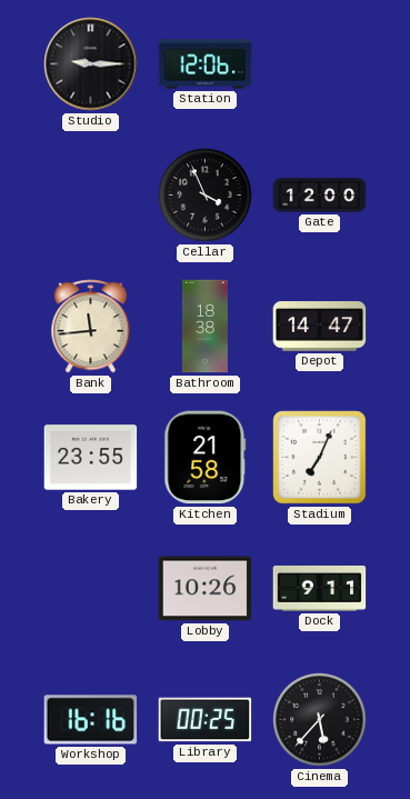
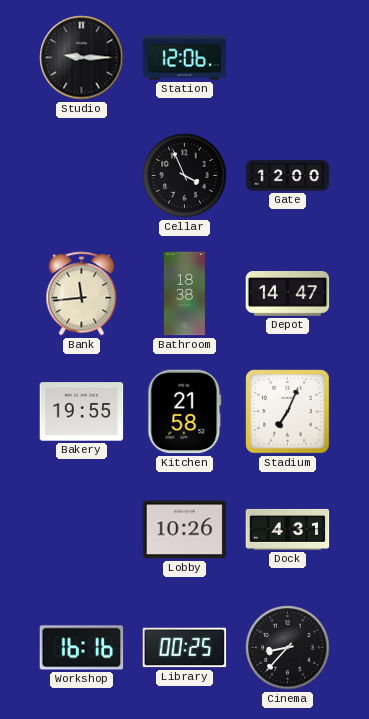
Bakery: 23:55 -> 19:55 (82, 412)
Dock: 9:11 -> 4:31 (288, 529)
Cinema: 5:37 -> 8:37 (288, 648)
